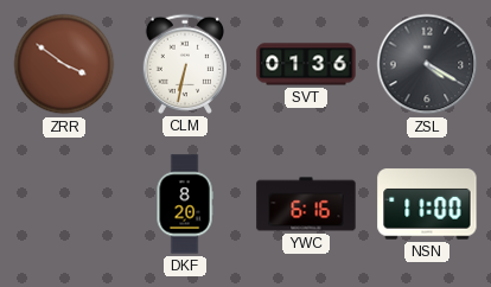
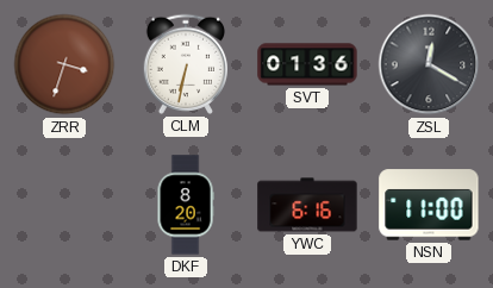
ZRR: 3:51 -> 3:33 (64, 64)
ZSL: 4:20 -> 12:20 (429, 64)
